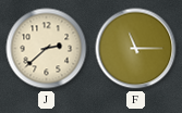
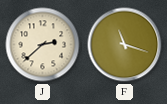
F: 11:15 -> 11:18 (125, 45)
